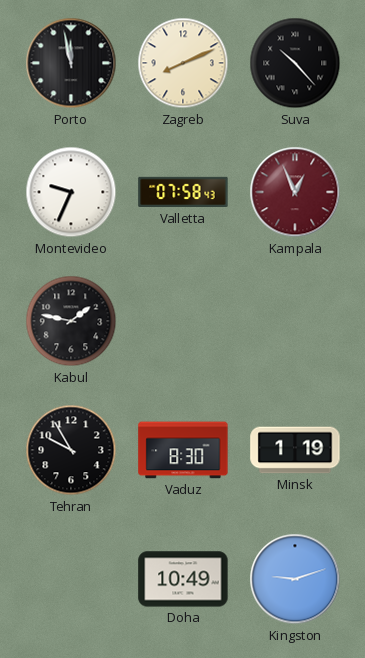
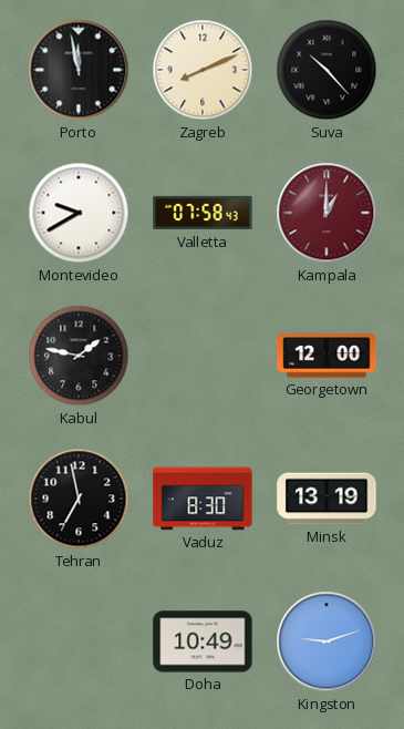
Montevideo: 9:34 -> 9:40 (79, 213)
Kampala: 12:56 -> 1:00 (327, 213)
Georgetown: none -> 12:00 (327, 356)
Tehran: 9:55 -> 6:58 (79, 499)
Minsk: 1:19 -> 13:19 (327, 499)
